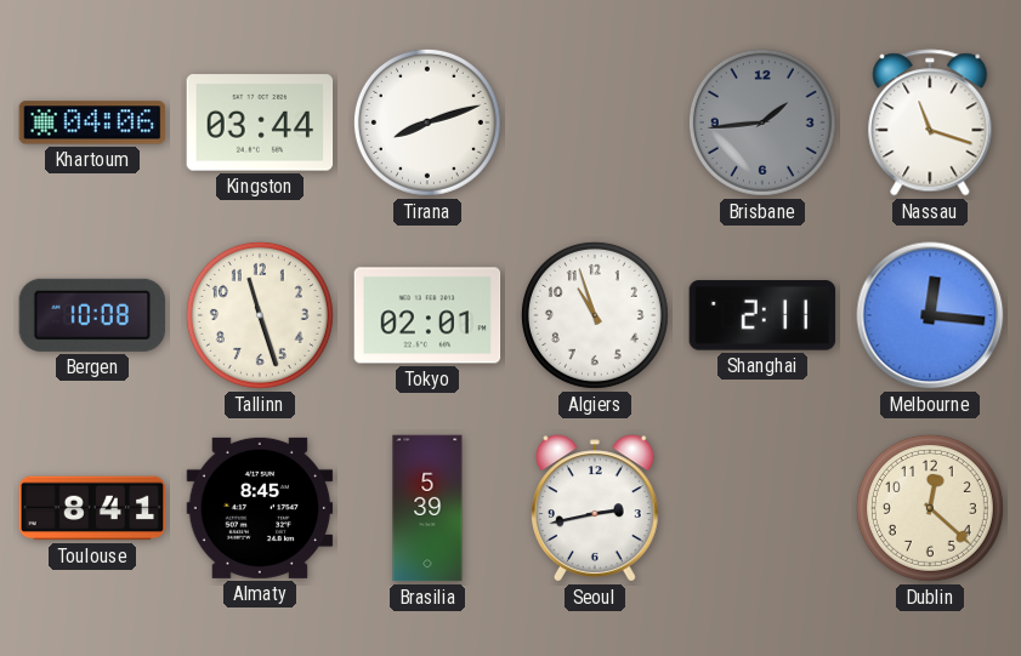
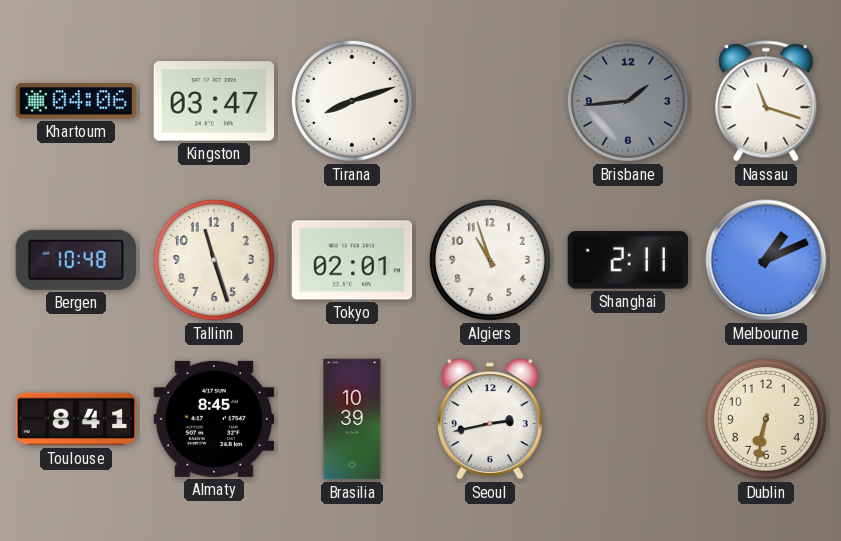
Kingston: 03:44 -> 03:47 (214, 101)
Bergen: 10:08 -> 10:48 (76, 260)
Melbourne: 12:16 -> 1:11 (766, 260)
Brasilia: 5:39 -> 10:39 (352, 419)
Dublin: 12:22 -> 6:32 (766, 419)
